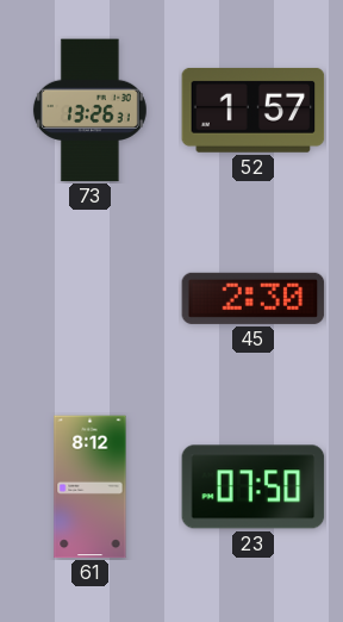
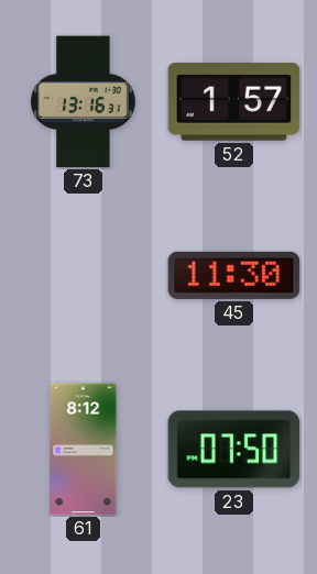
73: 13:26 -> 13:16 (83, 102)
45: 2:30 -> 11:30 (234, 275)
